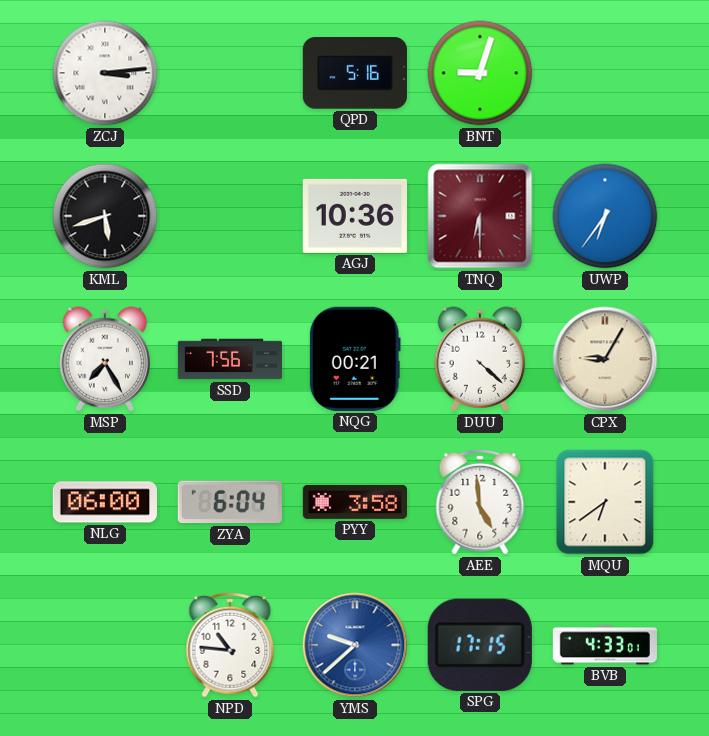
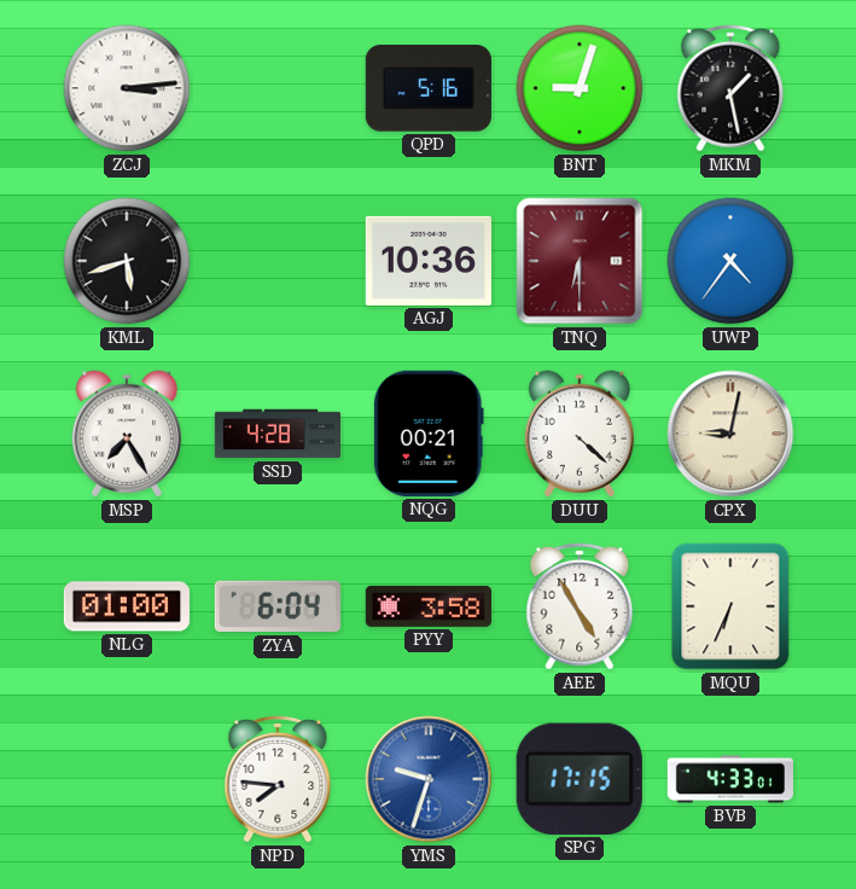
MKM: none -> 1:28 (730, 88)
UWP: 6:36 -> 4:36 (730, 261)
SSD: 7:56 -> 4:28 (276, 434)
CPX: 9:05 -> 9:02 (730, 434)
NLG: 06:00 -> 01:00 (127, 606)
AEE: 4:59 -> 4:55 (580, 606)
MQU: 6:39 -> 6:34 (730, 606)
NPD: 10:46 -> 7:46 (278, 779)
YMS: 9:38 -> 9:33 (429, 779)
